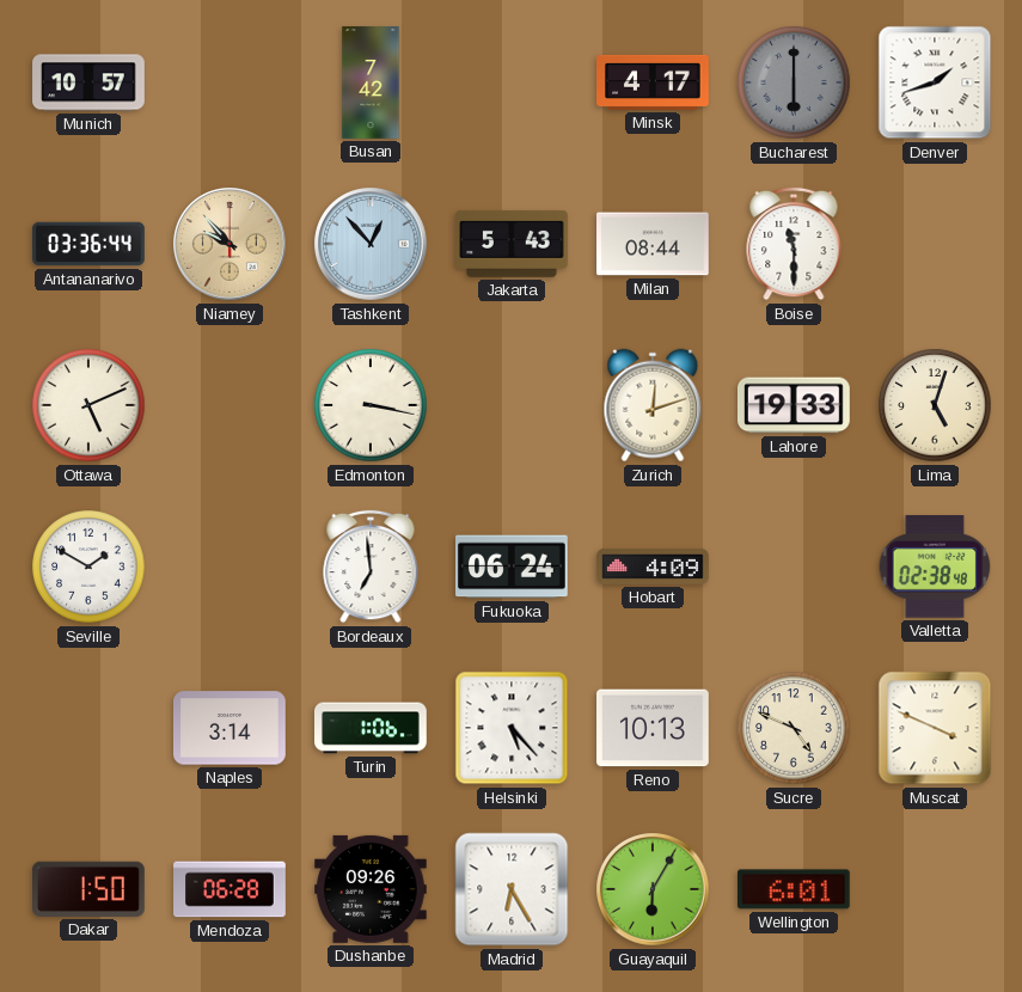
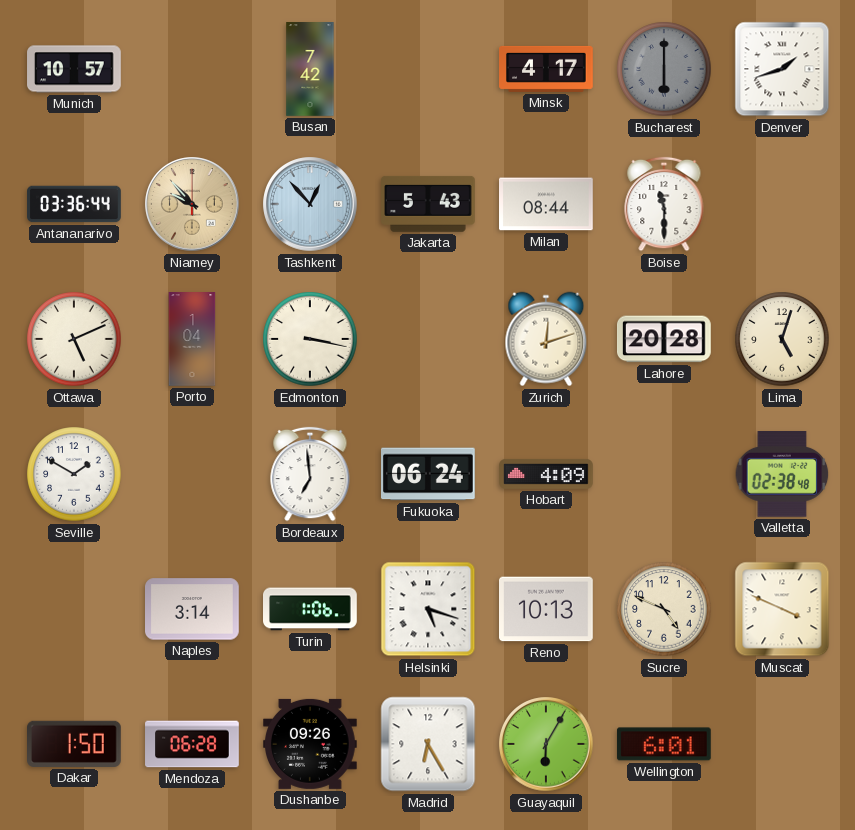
Porto: none -> 1:04 (192, 339)
Lahore: 19:33 -> 20:28 (665, 339)
Helsinki: 5:23 -> 5:18 (428, 609)
